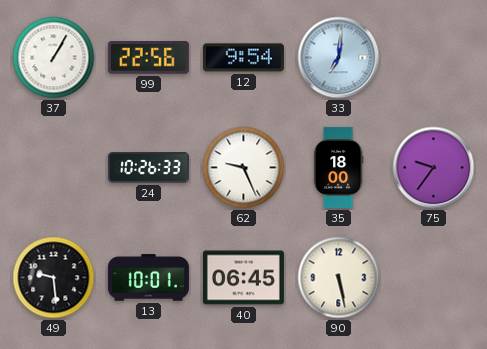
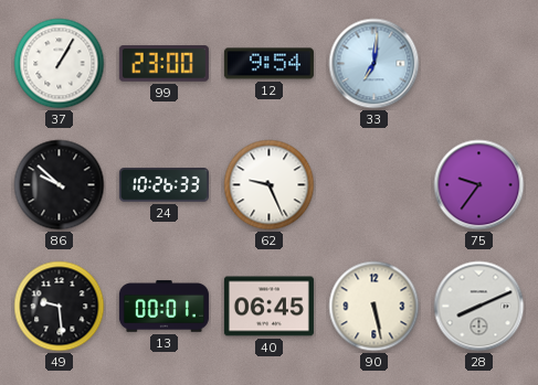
99: 22:56 -> 23:00 (163, 64)
86: none -> 9:52 (60, 185)
35: 18:00 -> none (338, 167)
13: 10:01 -> 00:01 (163, 307)
28: none -> 8:11 (479, 307)
